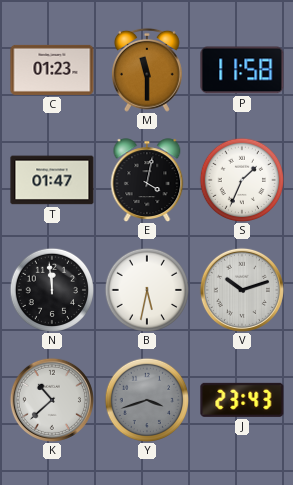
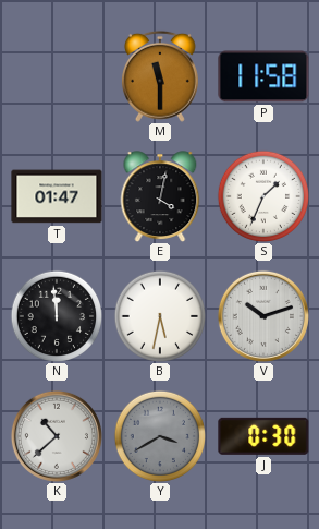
C: 01:23 -> none (52, 70)
Y: 3:42 -> 3:40 (159, 435)
J: 23:43 -> 0:30 (263, 436)
